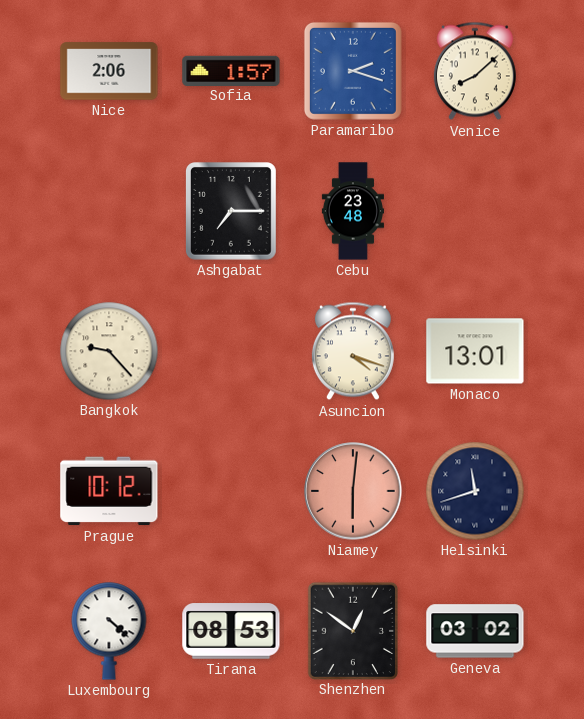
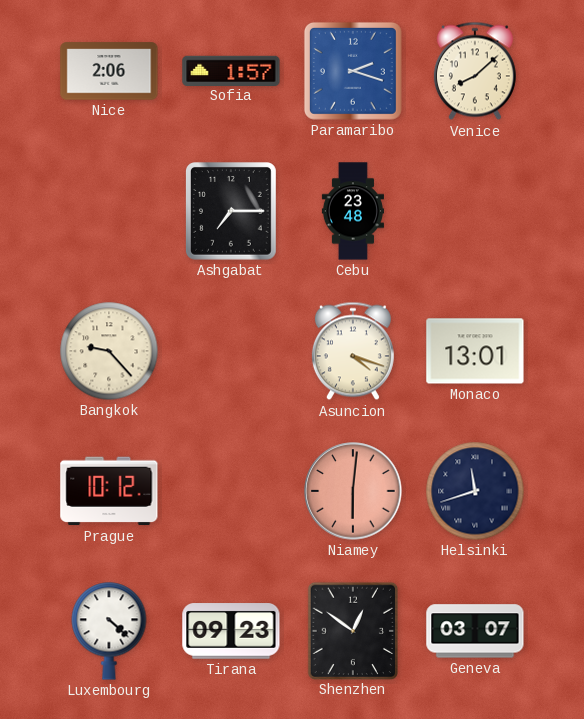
Tirana: 08:53 -> 09:23 (231, 631)
Geneva: 03:02 -> 03:07 (475, 631)
